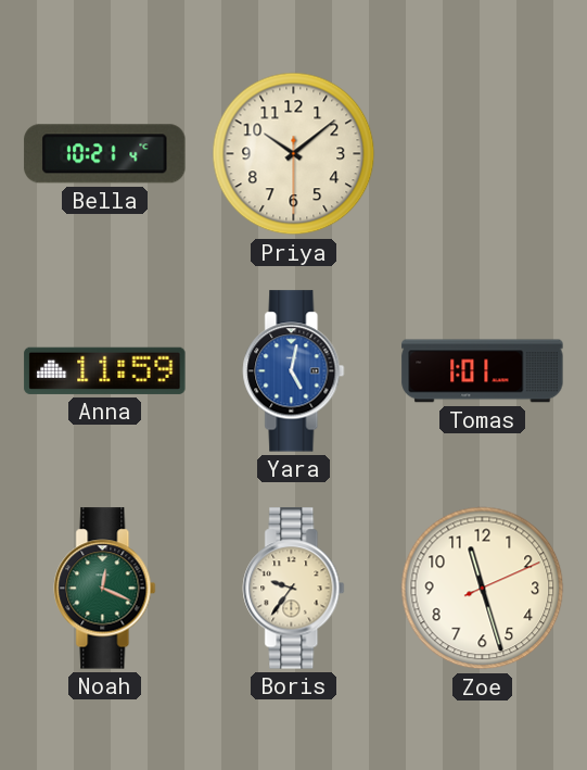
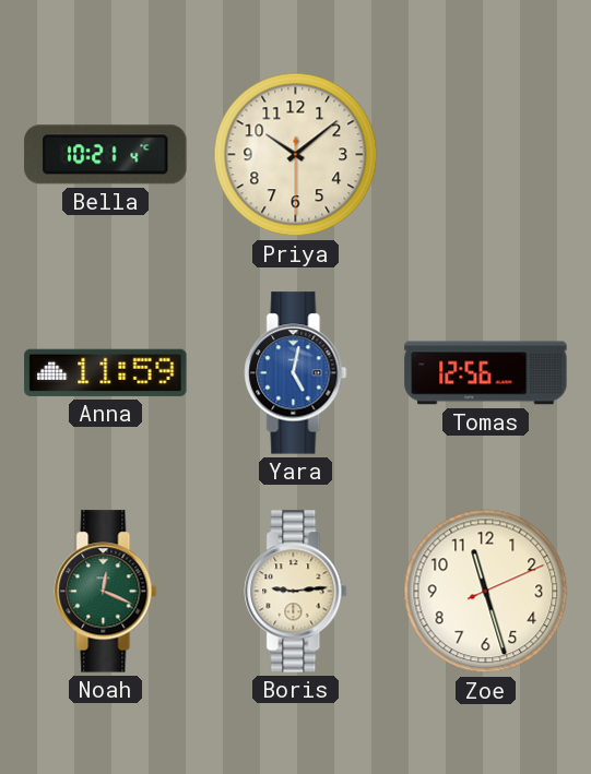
Tomas: 1:01 -> 12:56 (486, 373)
Boris: 9:36 -> 9:14 (296, 592)
